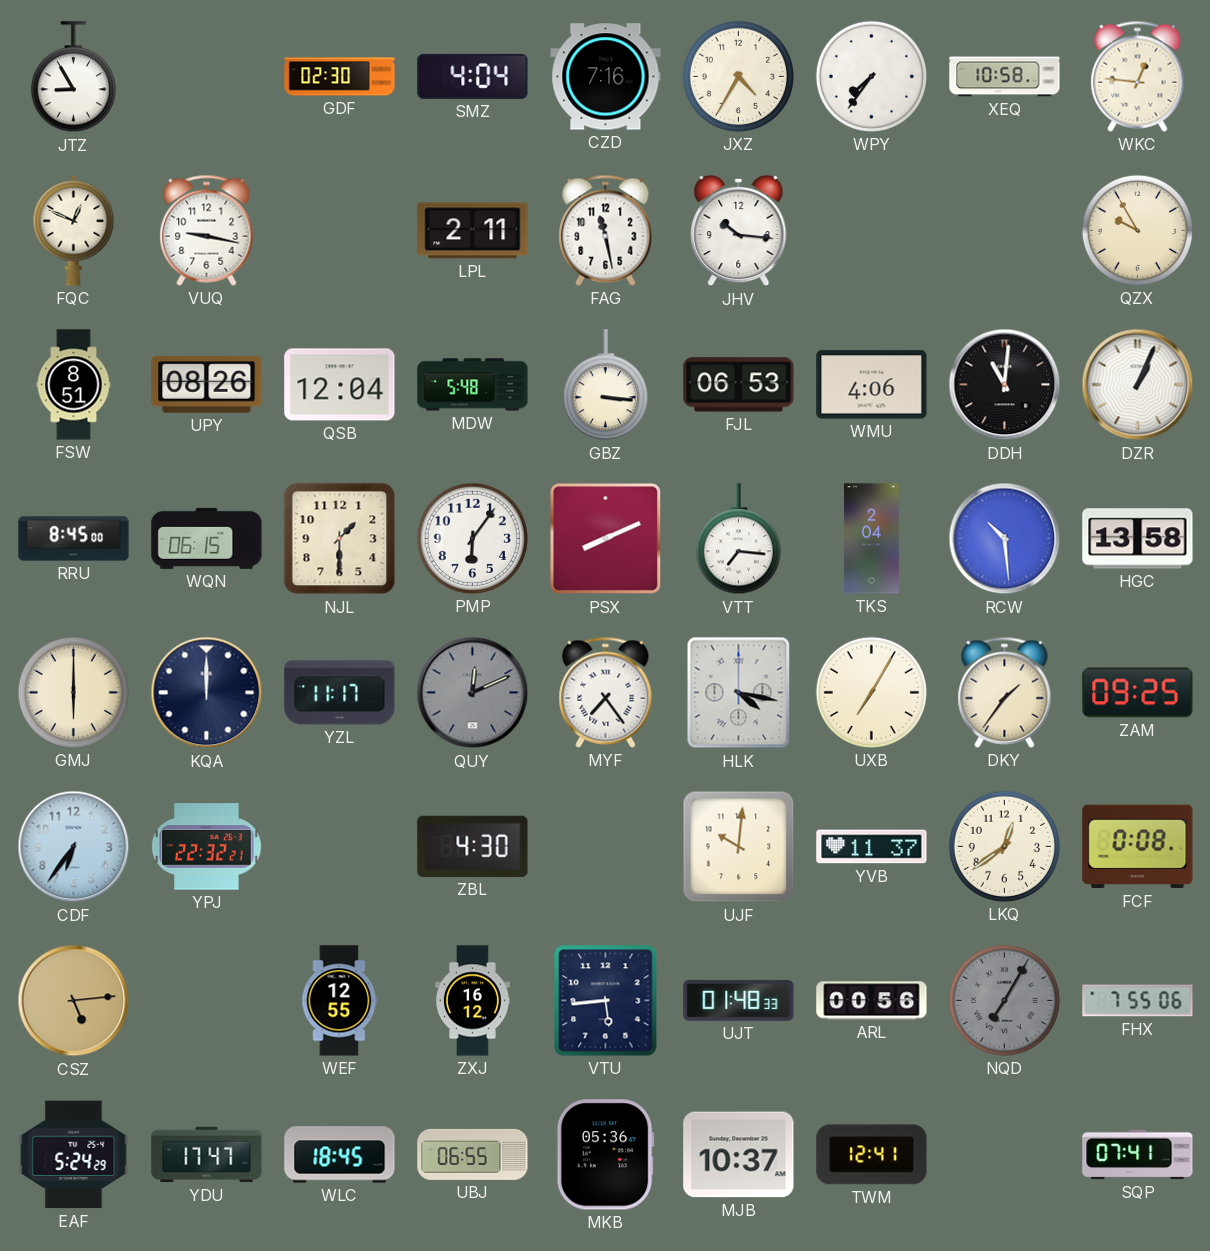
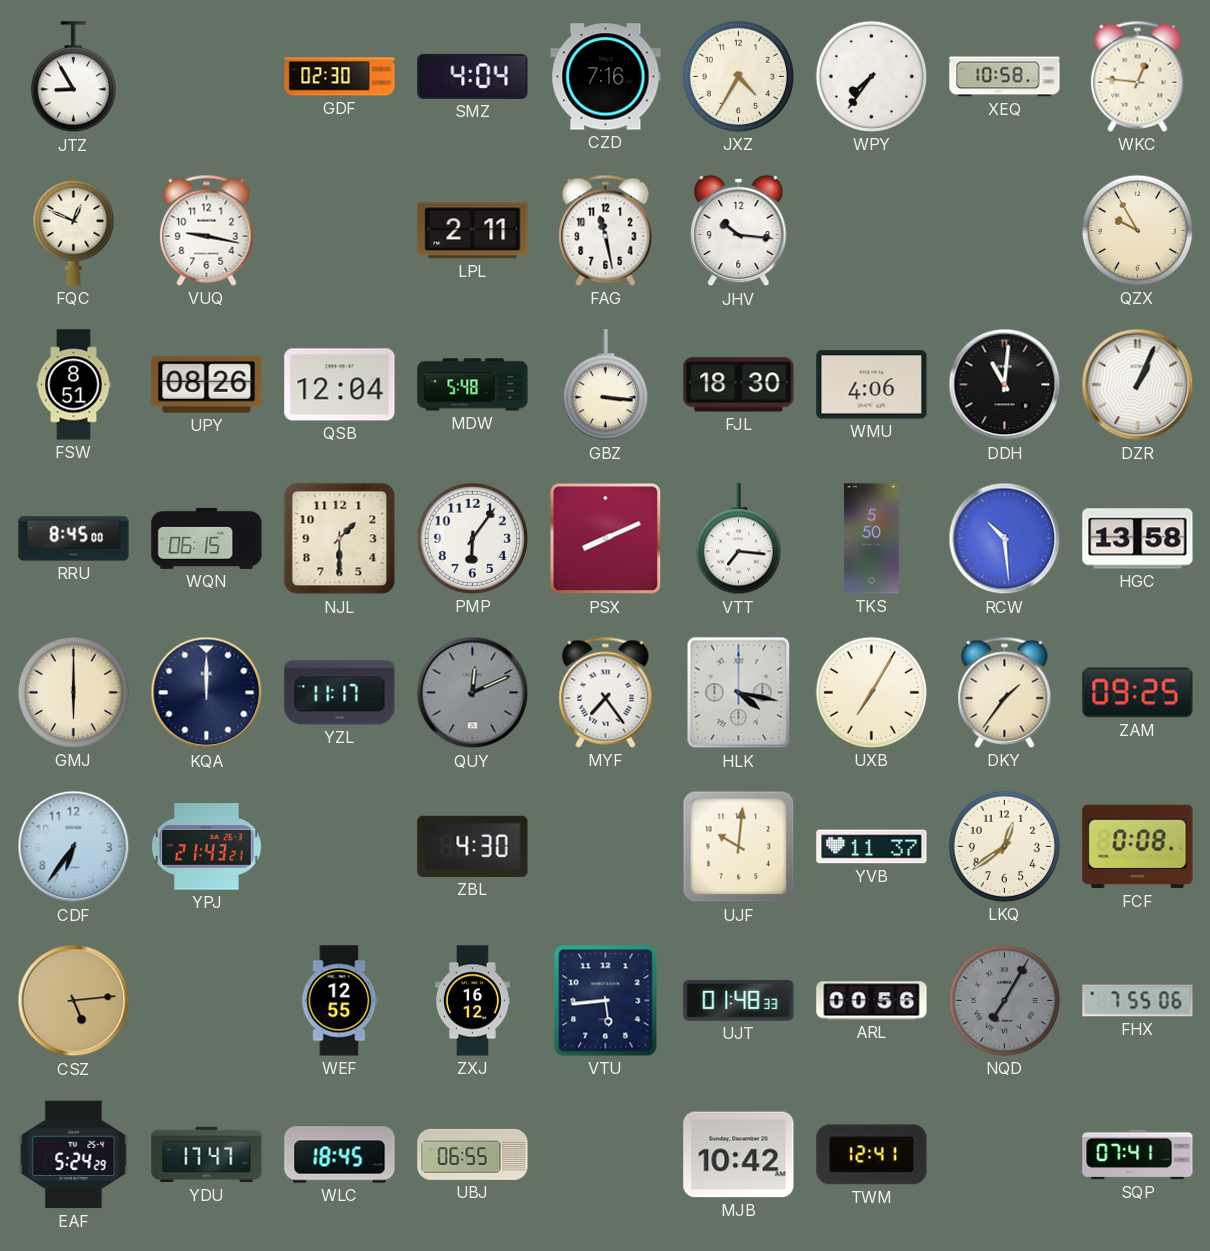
FJL: 06:53 -> 18:30 (739, 385)
TKS: 2:04 -> 5:50 (871, 539)
YPJ: 22:32 -> 21:43 (207, 847)
MKB: 05:36 -> none (605, 1155)
MJB: 10:37 -> 10:42 (739, 1155)
